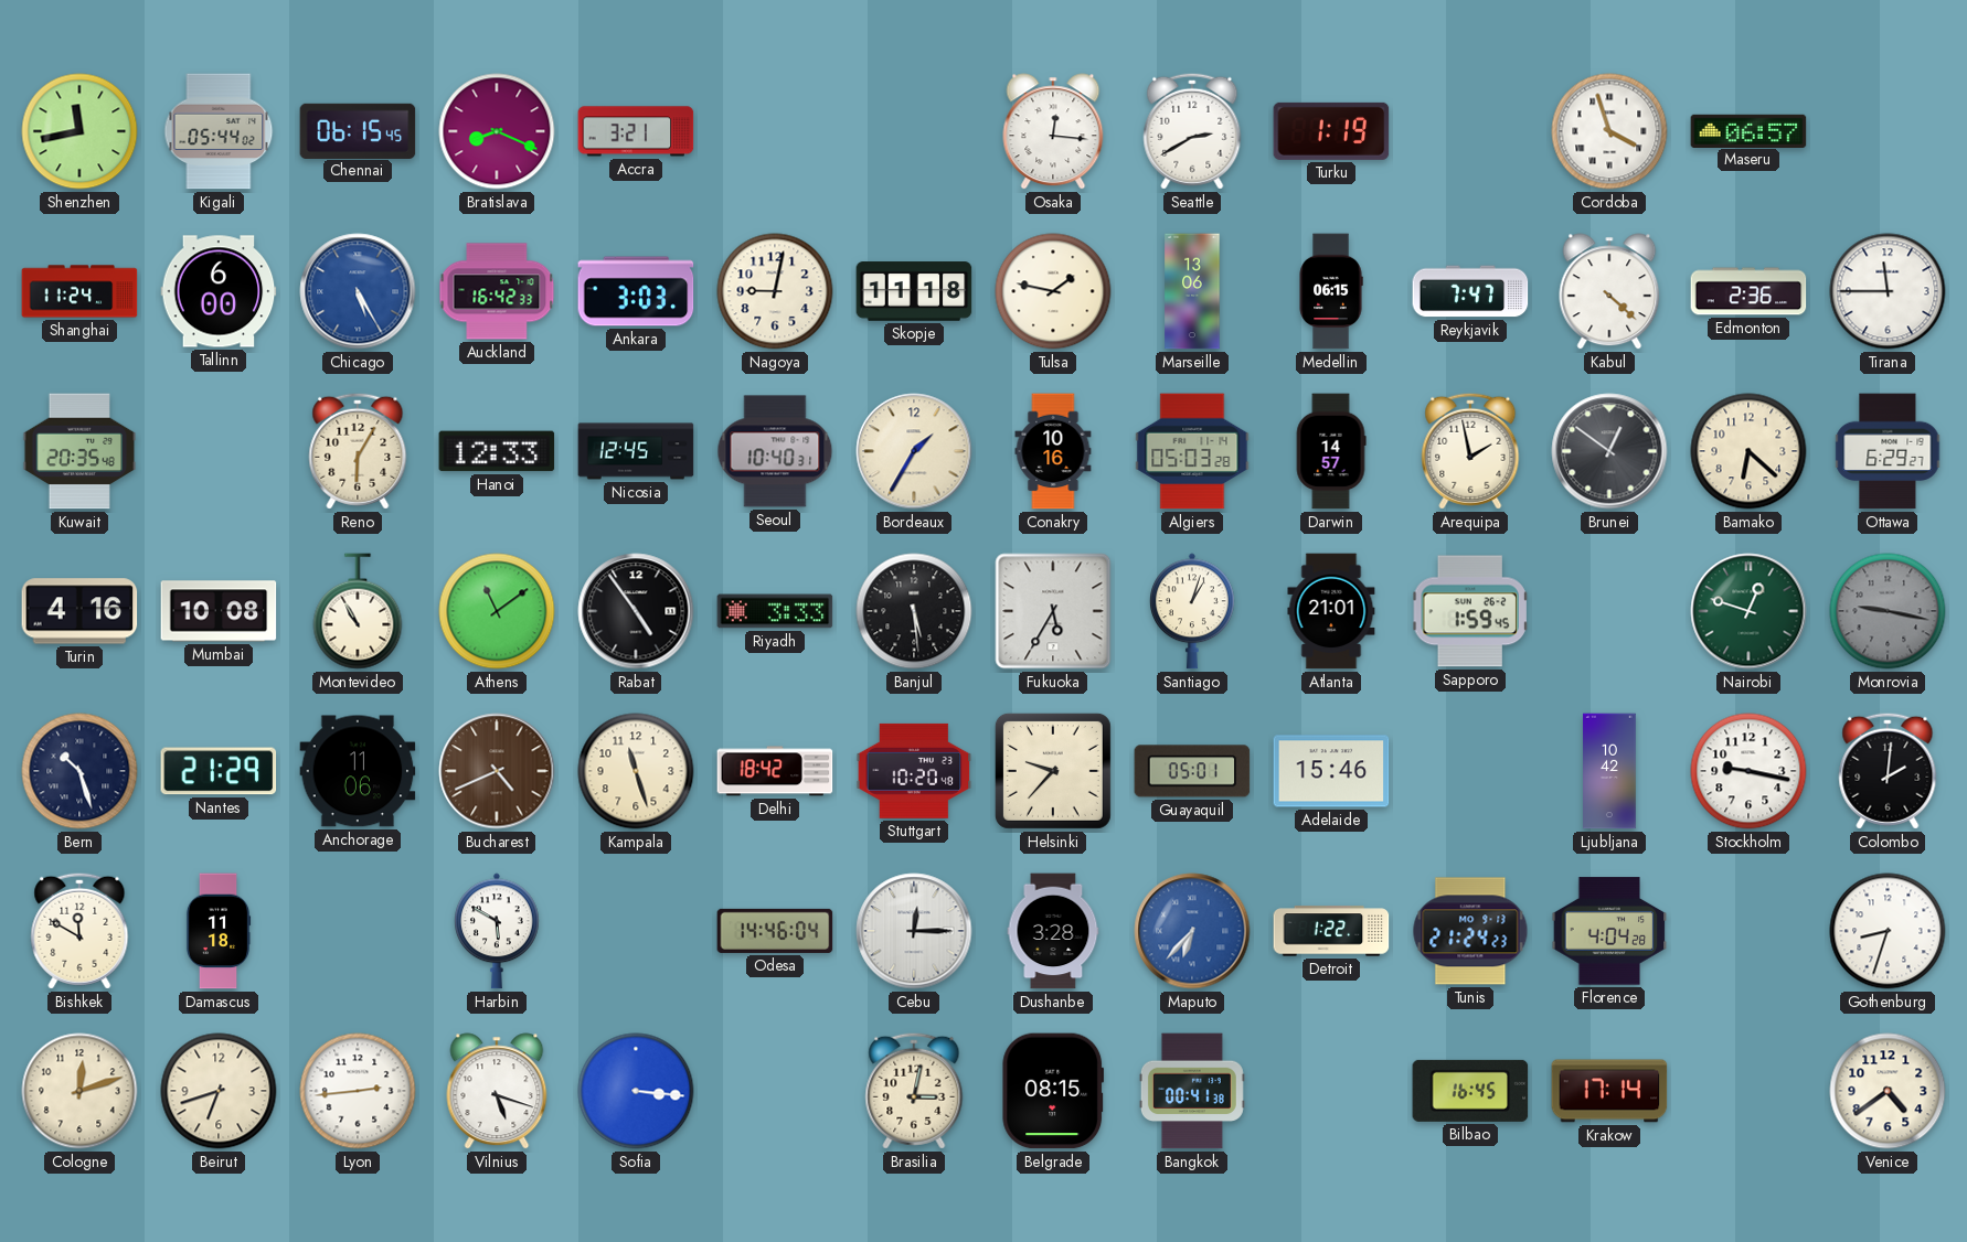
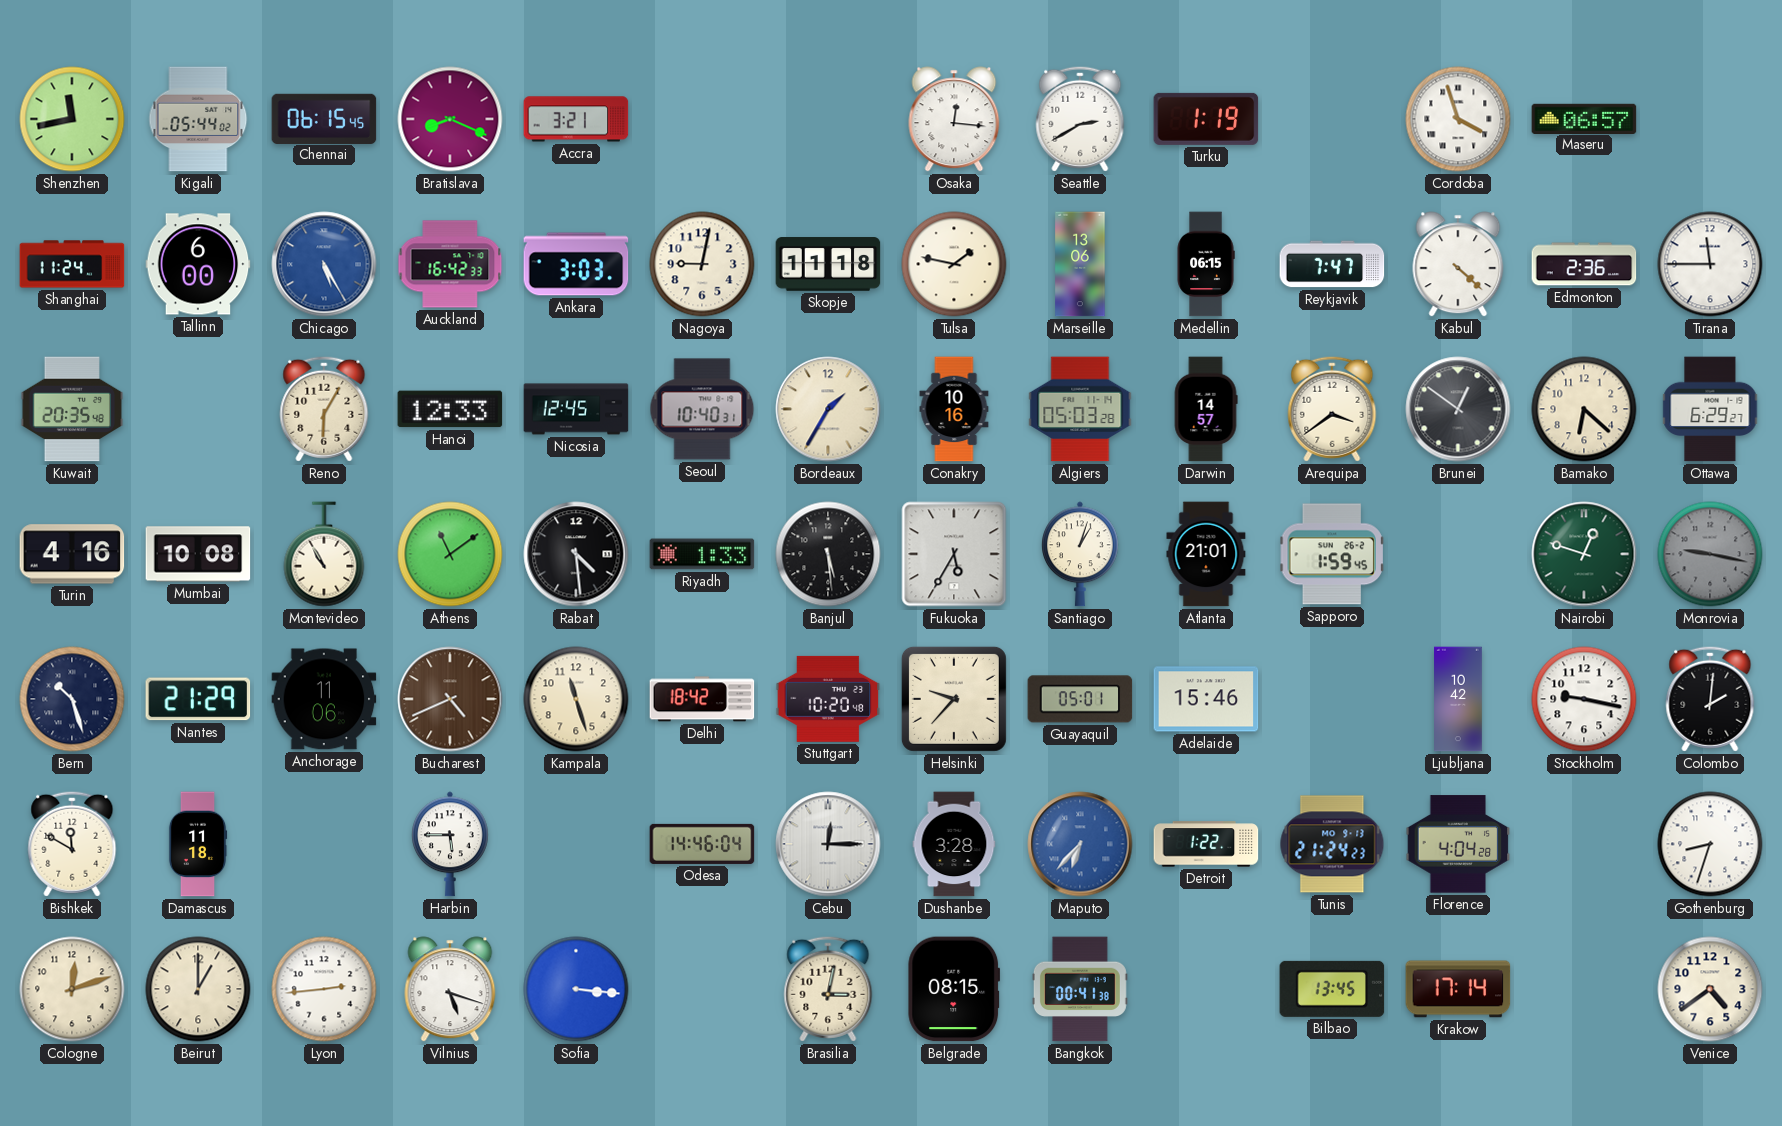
Arequipa: 1:58 -> 3:39 (1332, 409)
Rabat: 4:54 -> 4:29 (576, 554)
Riyadh: 3:33 -> 1:33 (702, 554)
Harbin: 5:50 -> 5:45 (451, 844)
Beirut: 6:42 -> 1:00 (198, 989)
Bilbao: 16:45 -> 13:45 (1332, 989)
